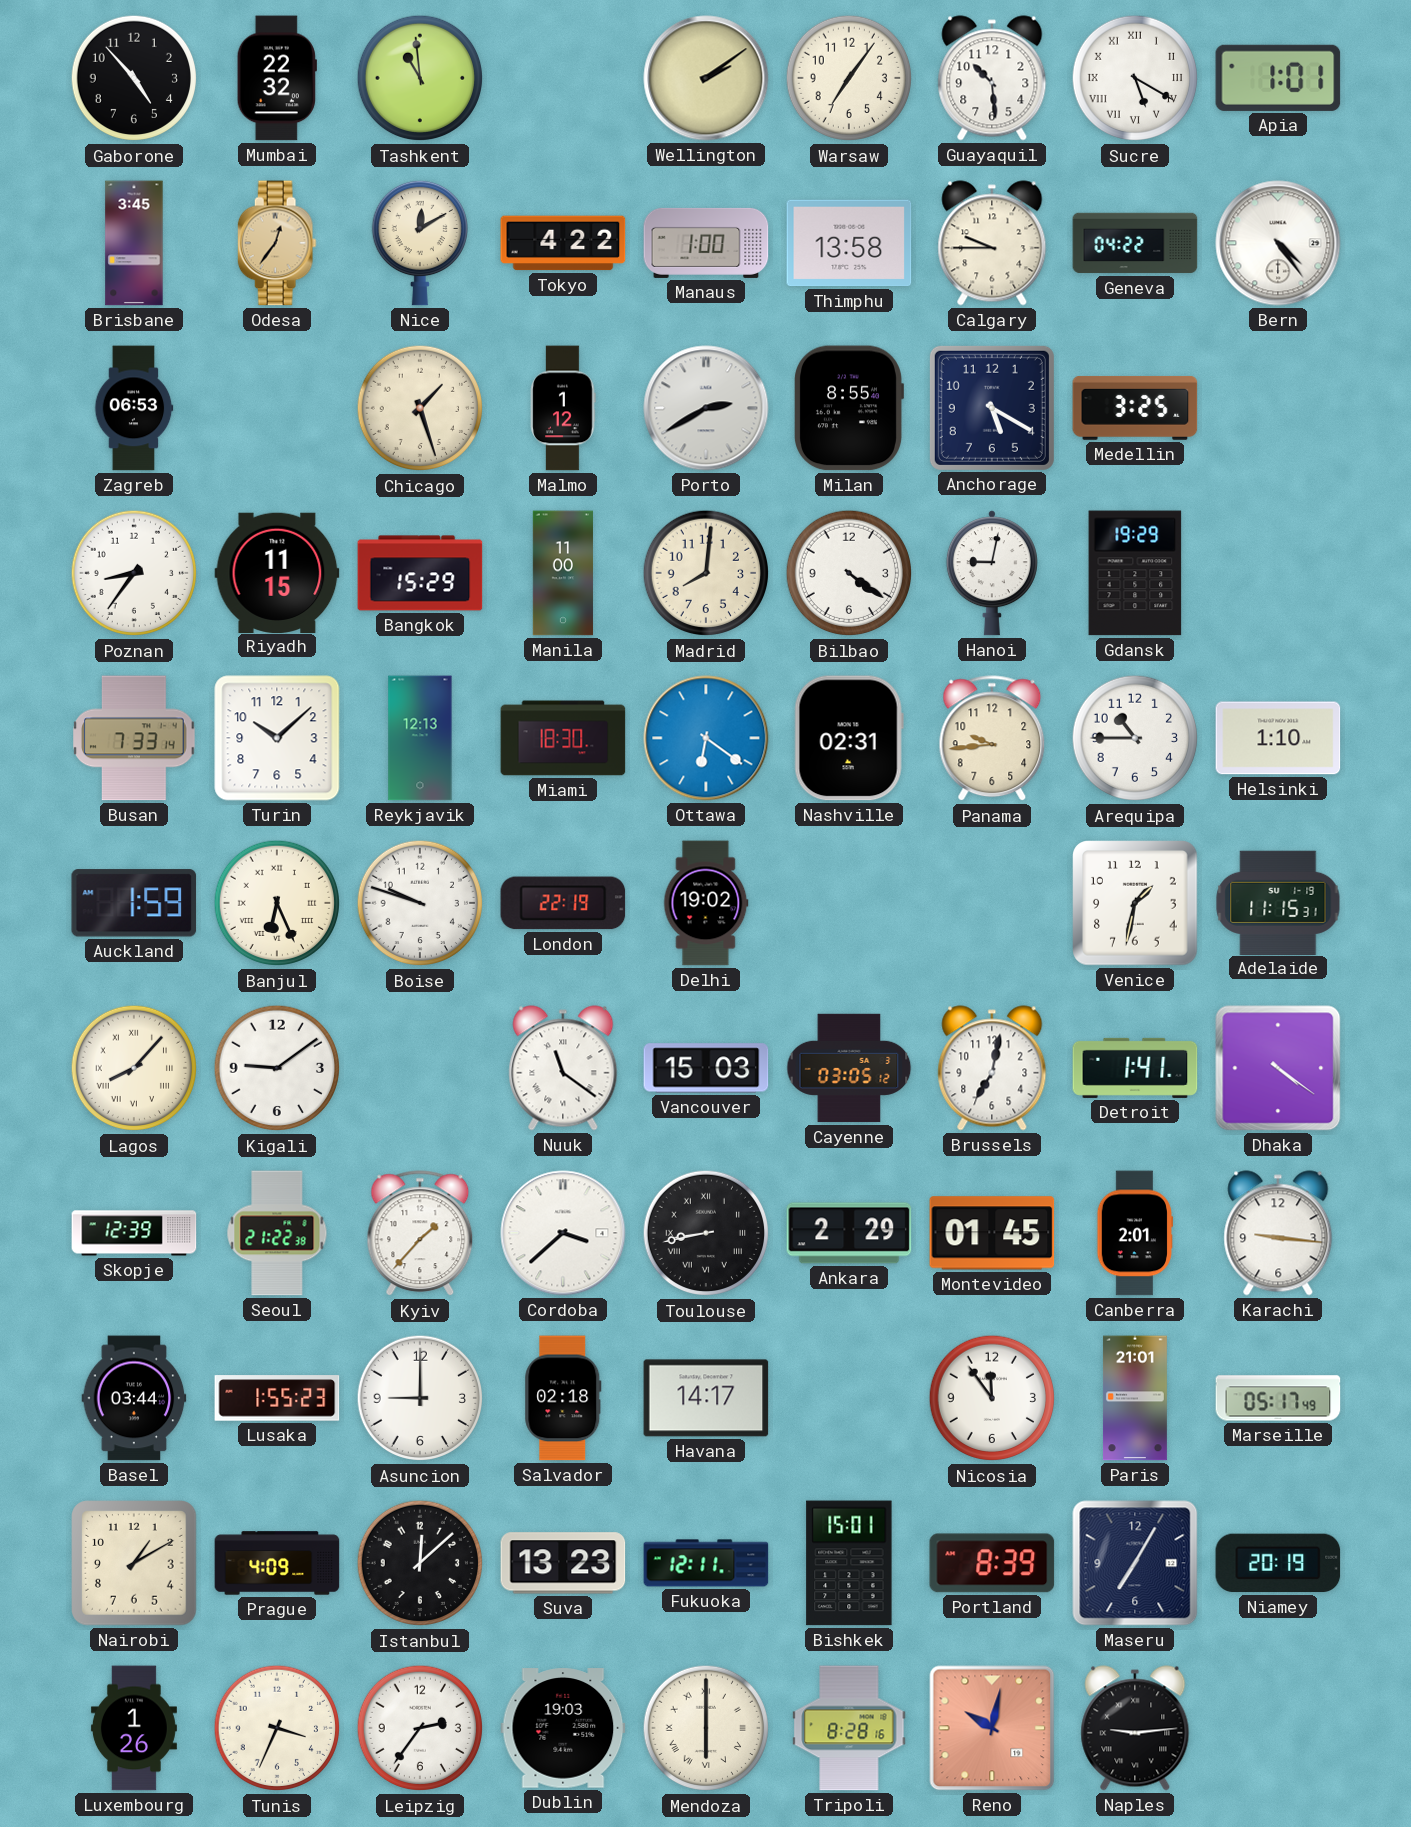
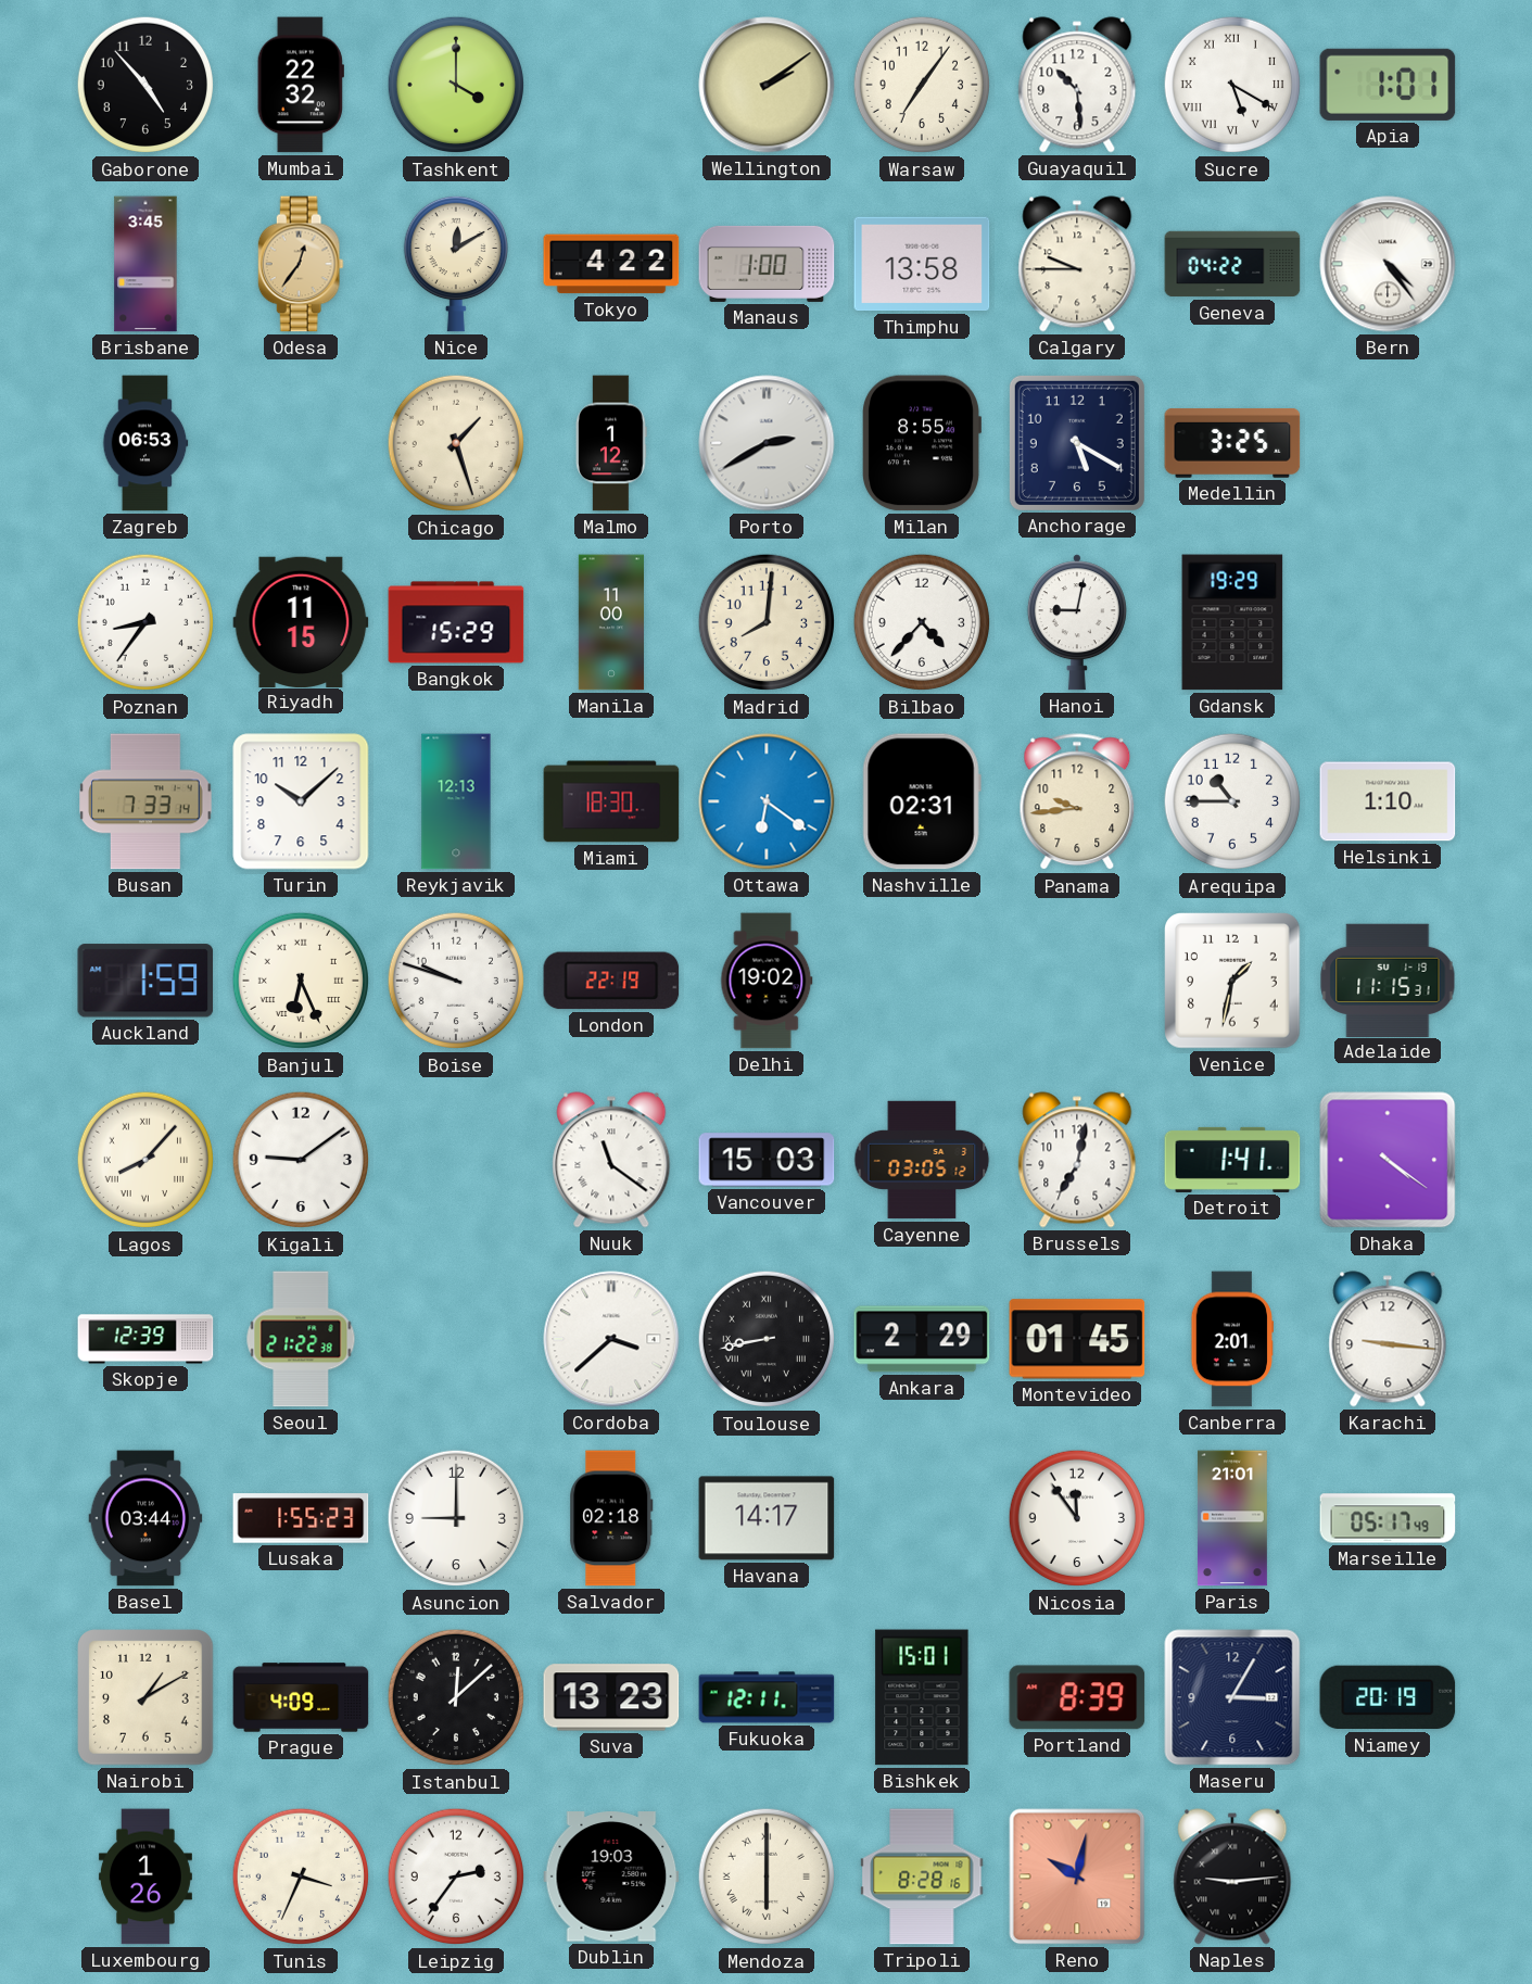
Tashkent: 10:59 -> 4:00 (456, 85)
Bilbao: 4:21 -> 4:37 (922, 622)
Kyiv: 1:37 -> none (420, 1234)
Maseru: 7:05 -> 3:05 (1232, 1697)
